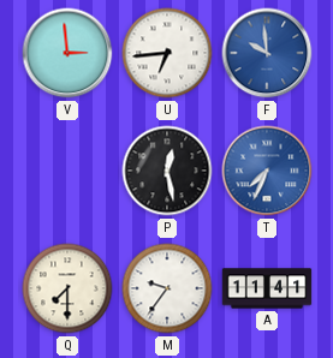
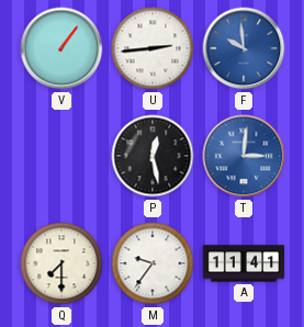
V: 2:59 -> 1:06 (61, 48)
U: 6:44 -> 2:44 (153, 48)
T: 7:34 -> 3:01 (244, 156)
